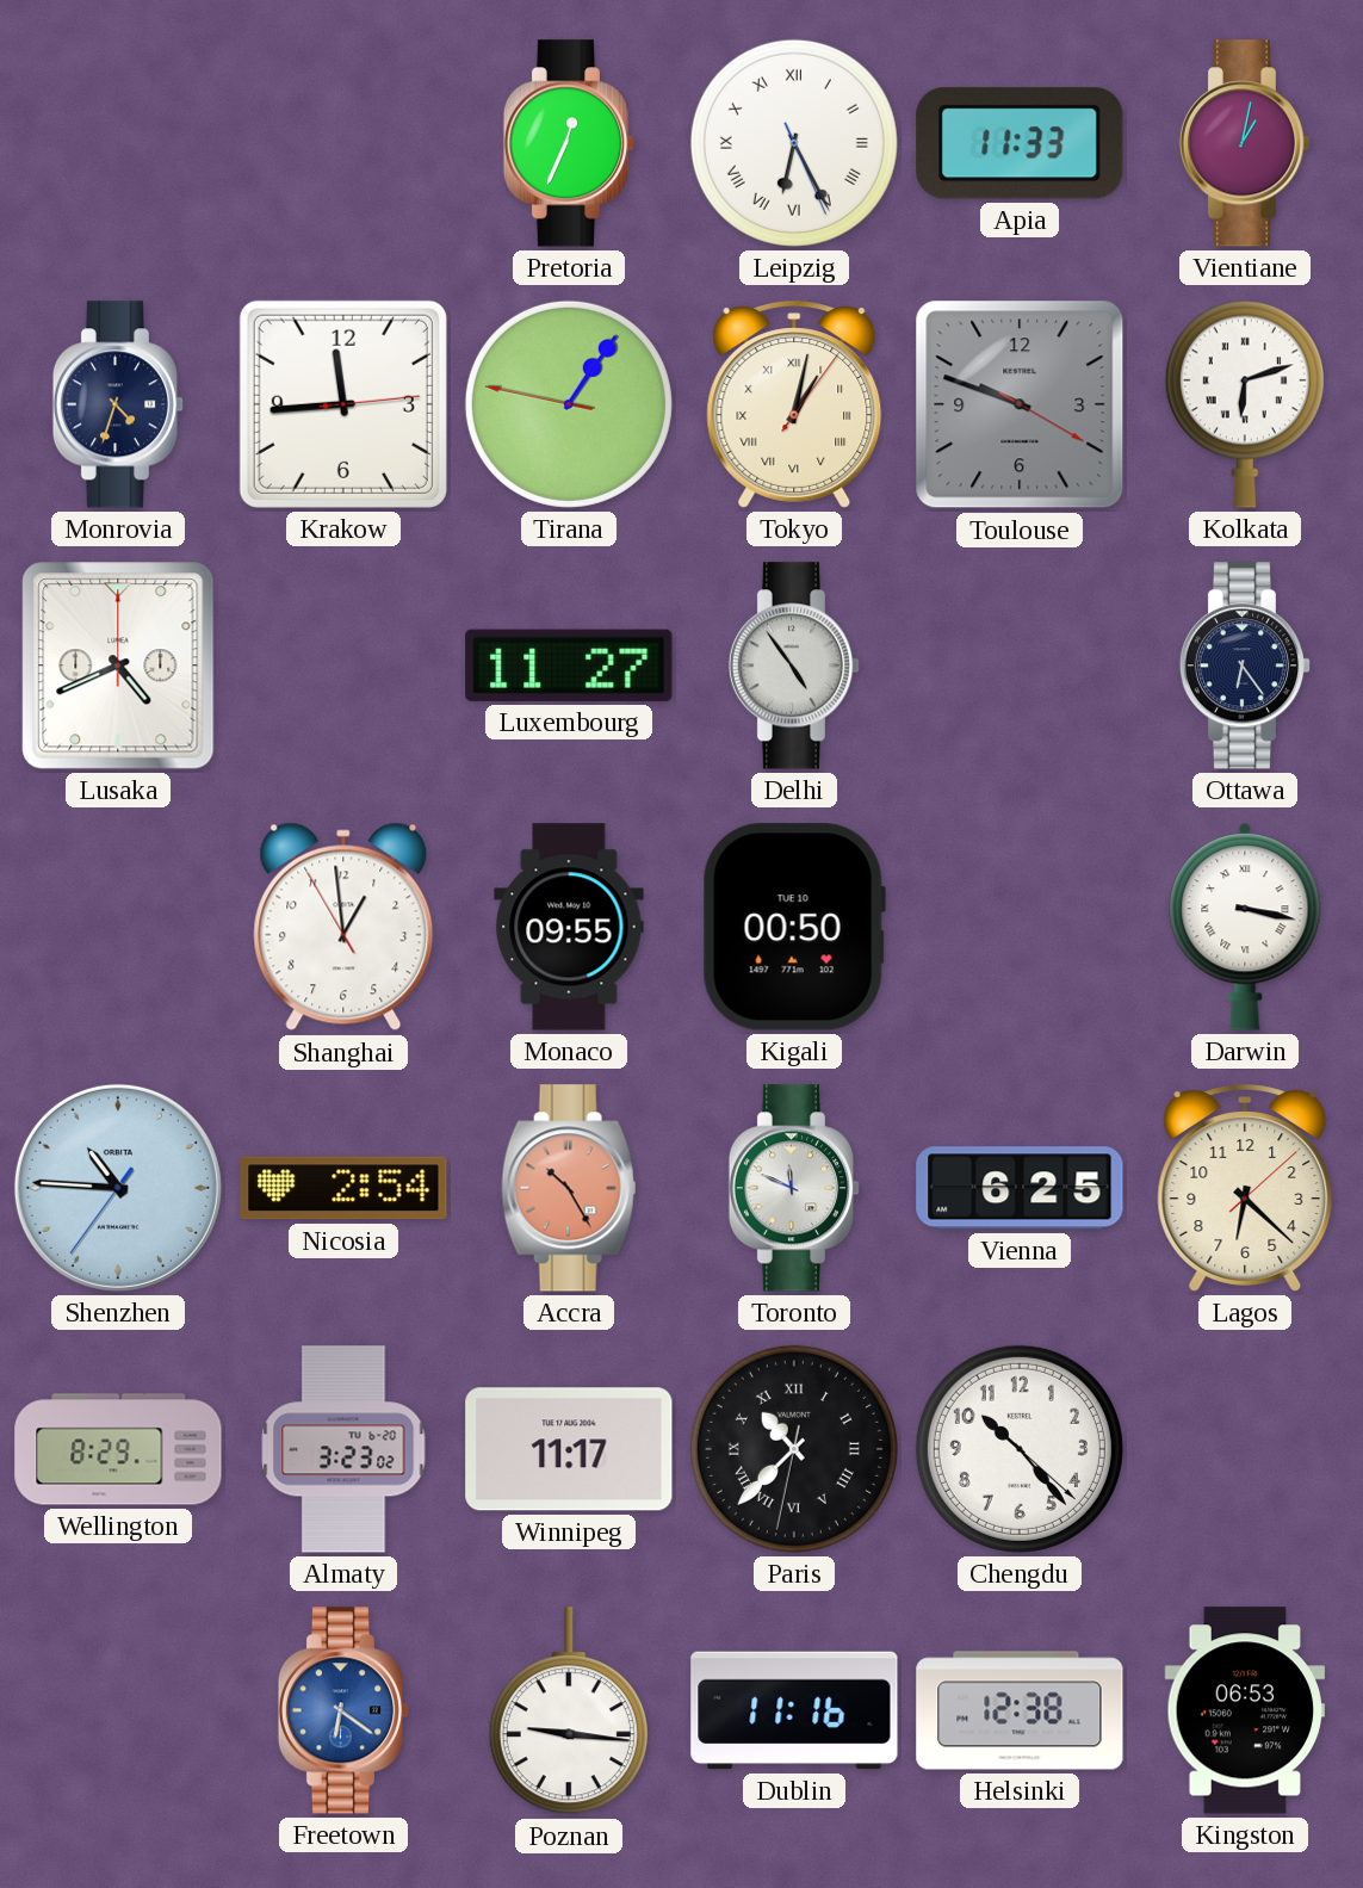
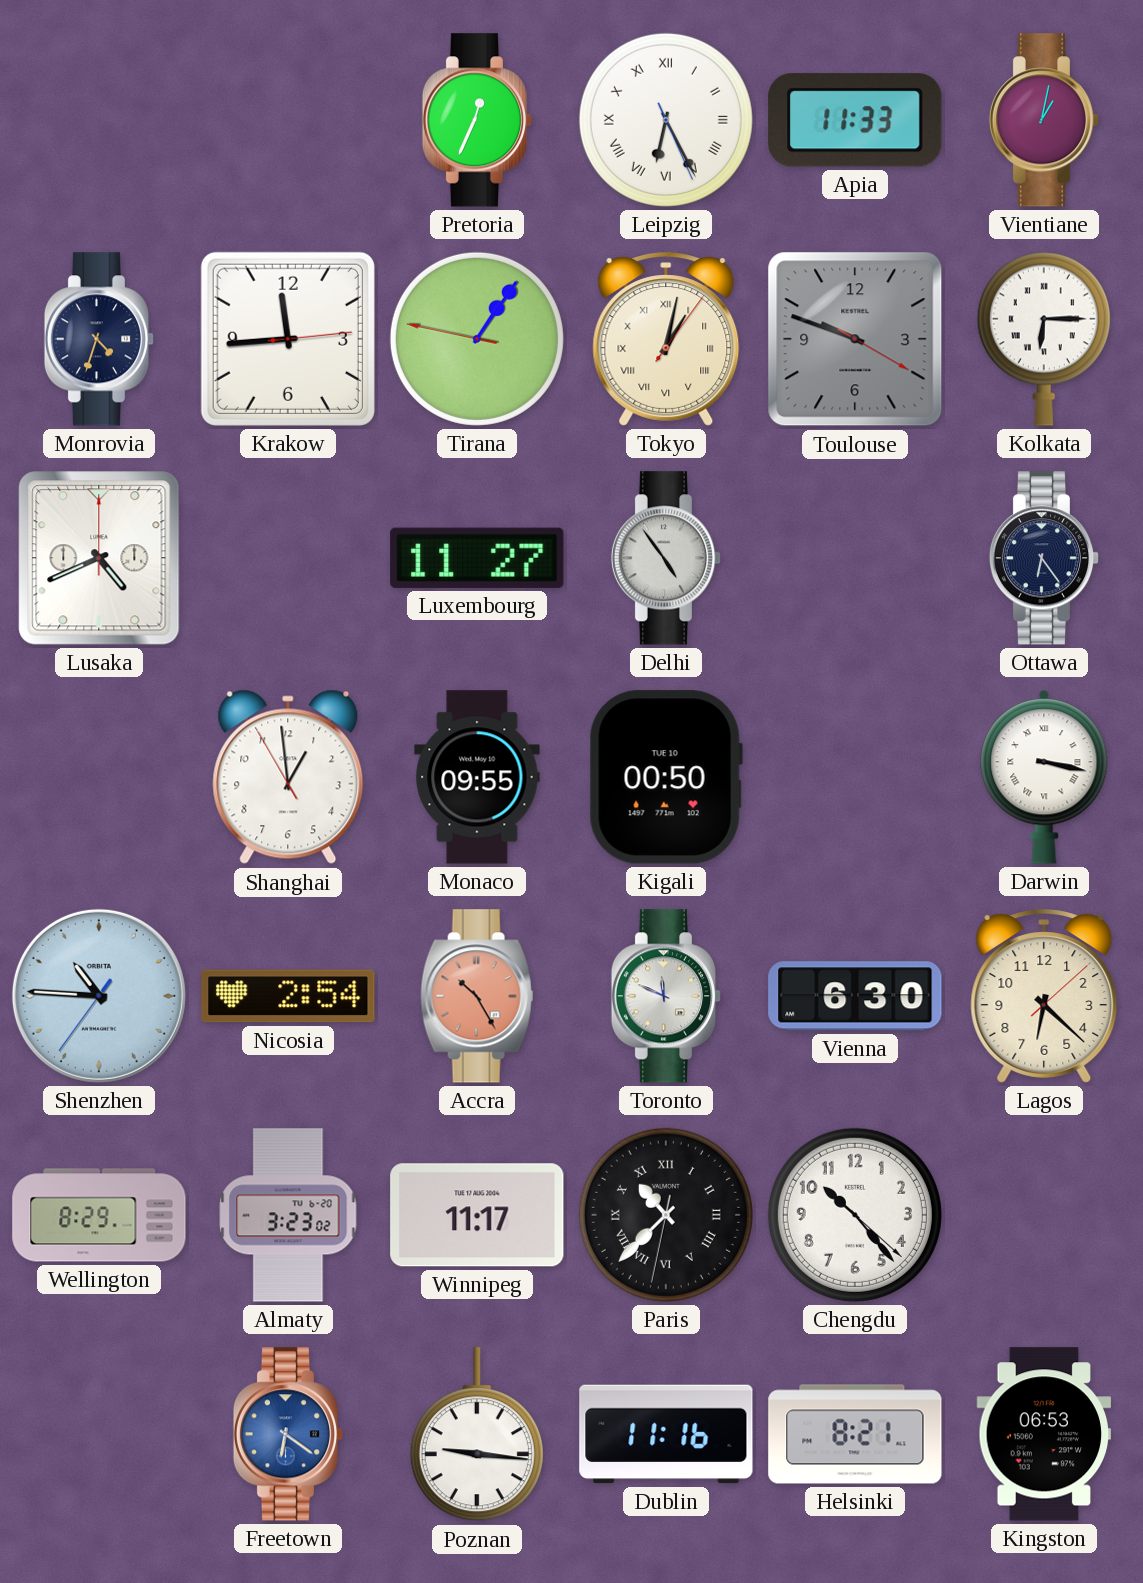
Kolkata: 6:12 -> 6:15 (1044, 339)
Vienna: 6:25 -> 6:30 (855, 996)
Helsinki: 12:38 -> 8:21 (855, 1434)
